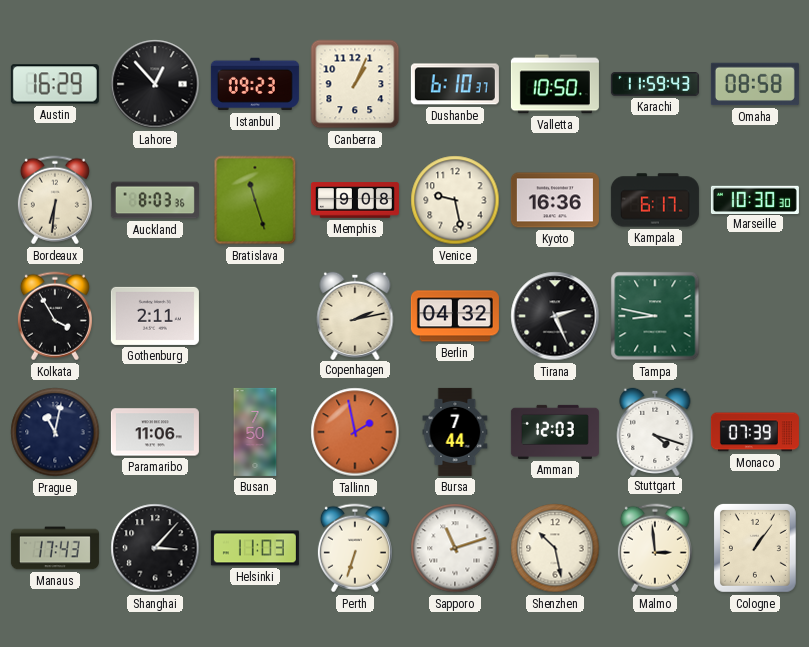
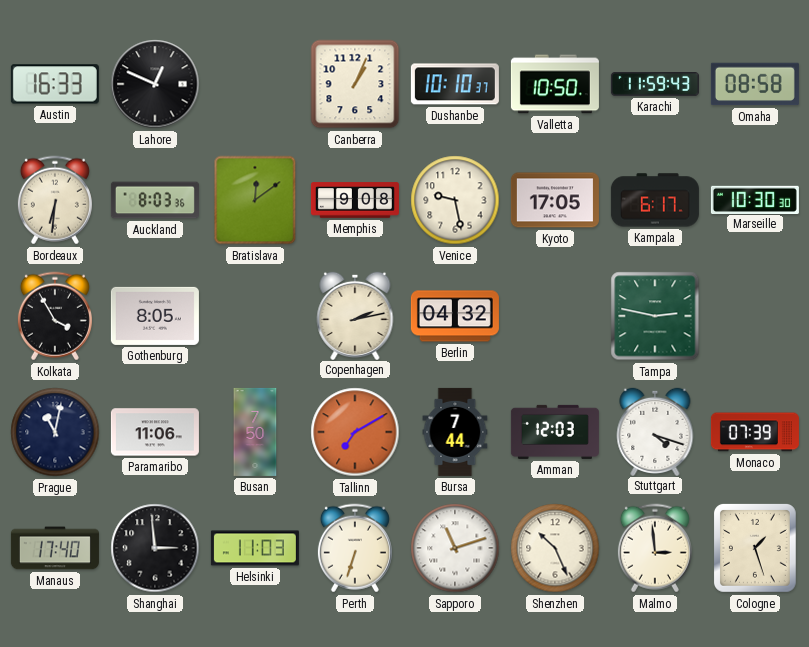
Austin: 16:29 -> 16:33 (55, 84)
Lahore: 12:53 -> 12:49 (155, 84)
Istanbul: 09:23 -> none (255, 84)
Dushanbe: 6:10 -> 10:10 (455, 84)
Bratislava: 11:27 -> 12:09 (255, 200)
Kyoto: 16:36 -> 17:05 (555, 200)
Gothenburg: 2:11 -> 8:05 (155, 316)
Tirana: 2:26 -> none (555, 316)
Tampa: 8:47 -> 2:47 (655, 316)
Tallinn: 1:58 -> 7:10 (355, 432)
Manaus: 17:43 -> 17:40 (55, 548)
Shanghai: 3:07 -> 2:59 (155, 548)
Shenzhen: 10:28 -> 10:26 (555, 548)
Cologne: 1:06 -> 1:27 (755, 548)
